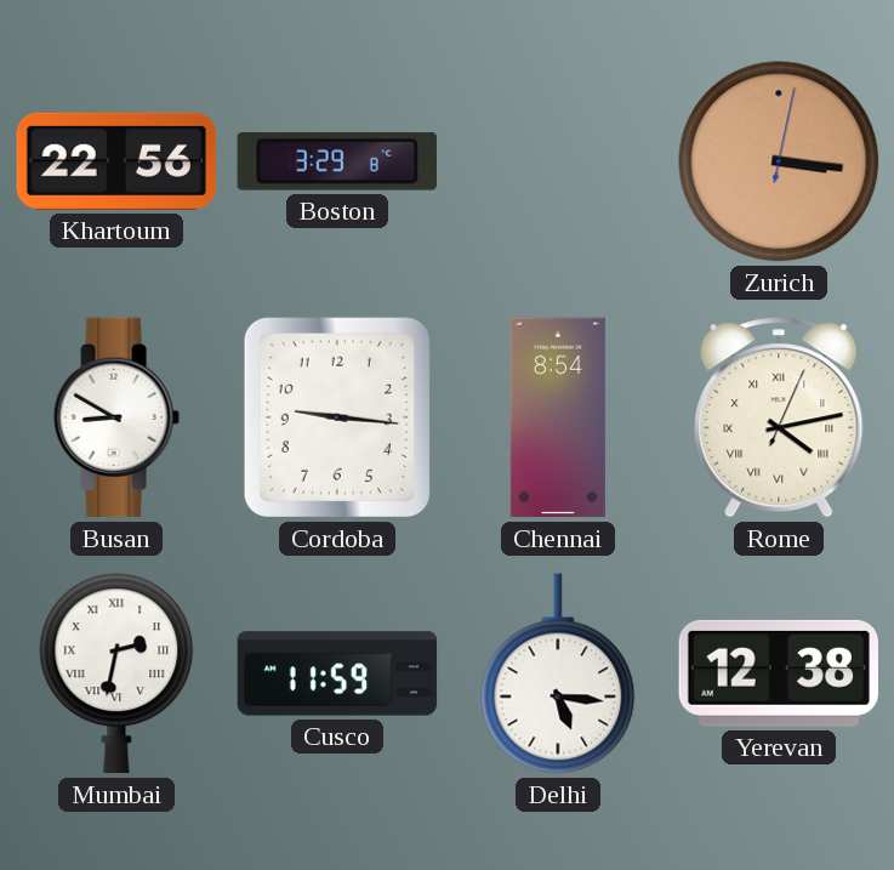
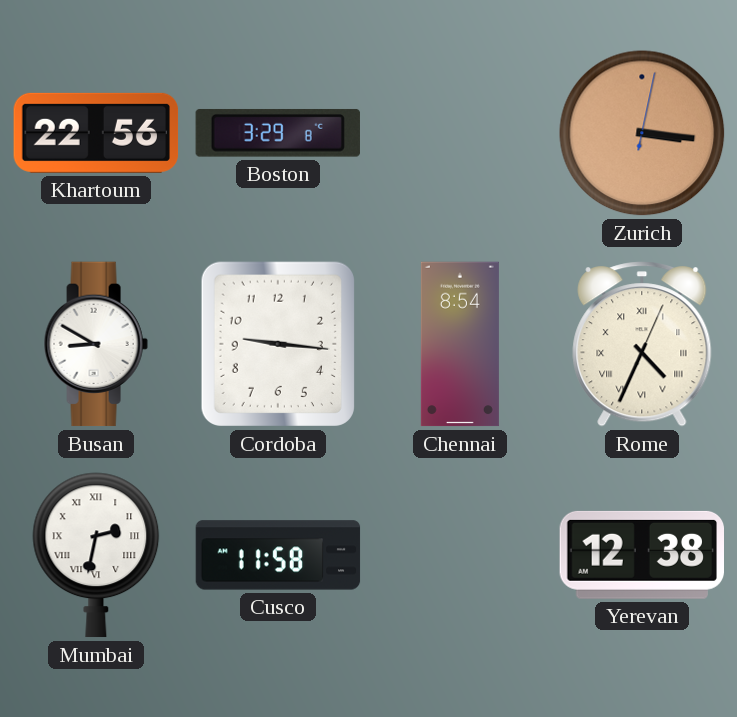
Rome: 4:13 -> 4:34 (642, 344)
Cusco: 11:59 -> 11:58 (278, 555)
Delhi: 5:16 -> none (558, 673)
